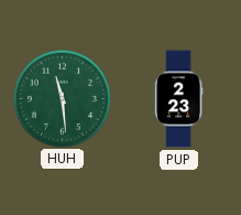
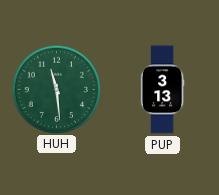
PUP: 2:23 -> 3:13 (162, 90)
